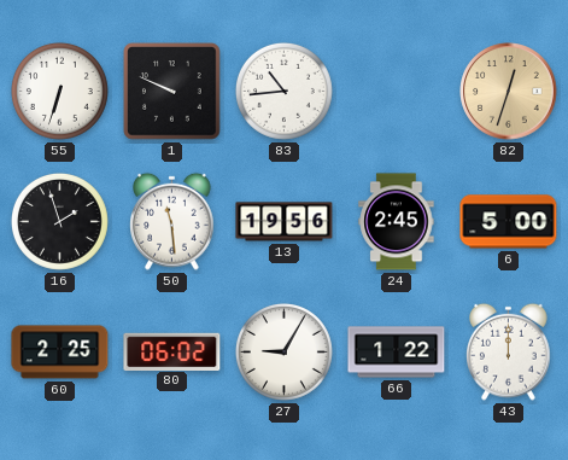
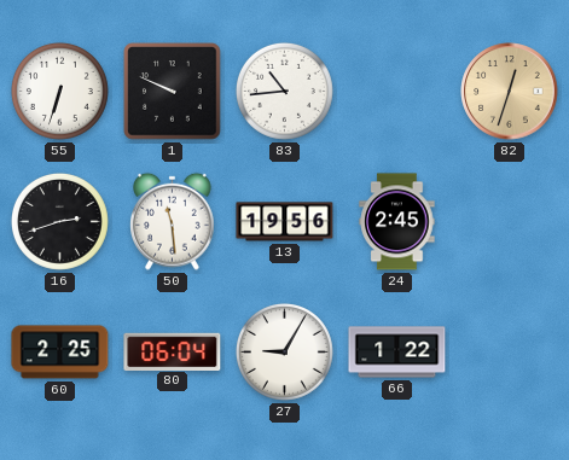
16: 1:57 -> 2:42 (59, 221)
6: 5:00 -> none (509, 222)
80: 06:02 -> 06:04 (173, 351)
43: 12:00 -> none (509, 351)
